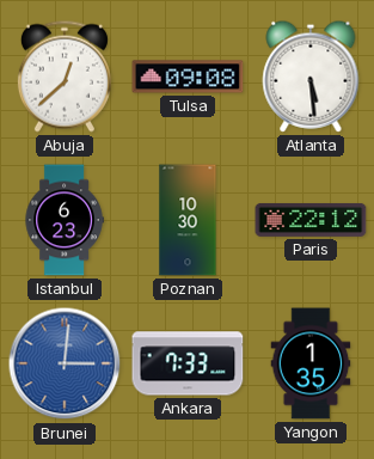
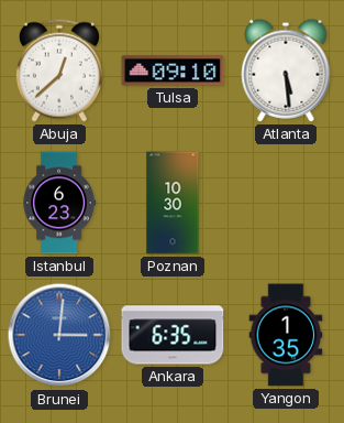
Tulsa: 09:08 -> 09:10 (173, 70)
Paris: 22:12 -> none (311, 220)
Ankara: 7:33 -> 6:35 (173, 335)
